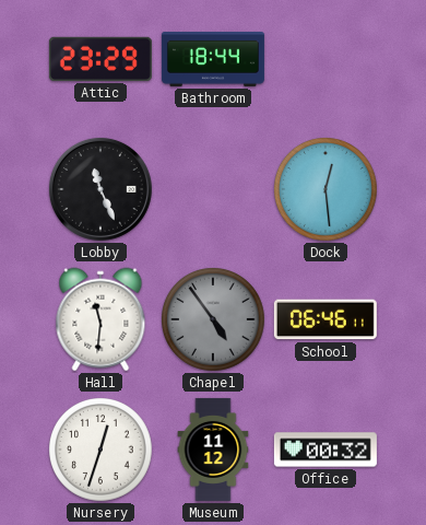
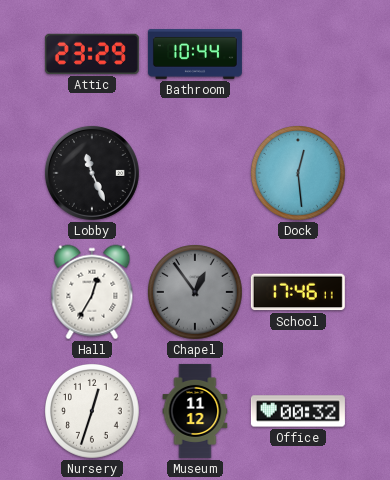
Bathroom: 18:44 -> 10:44 (195, 55)
Hall: 11:31 -> 12:35 (92, 292)
Chapel: 4:54 -> 12:54 (196, 293)
School: 06:46 -> 17:46 (298, 292)
